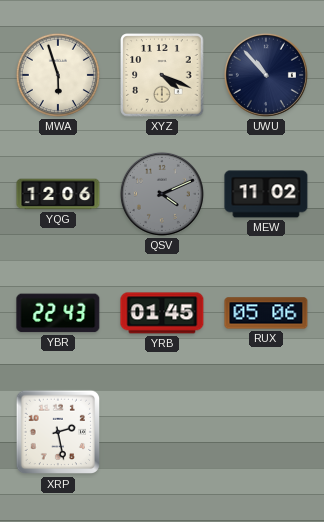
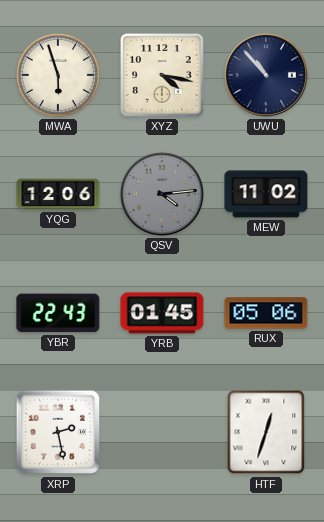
XYZ: 4:19 -> 4:17 (162, 75)
QSV: 4:11 -> 4:14 (162, 194)
HTF: none -> 12:33 (266, 432)
